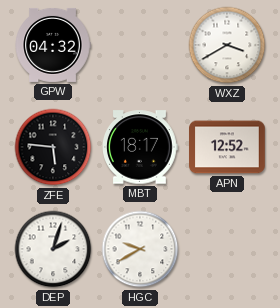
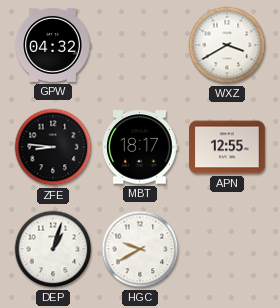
ZFE: 5:46 -> 8:46 (53, 147)
APN: 12:52 -> 12:55 (227, 147)
DEP: 2:03 -> 1:03 (53, 249)
